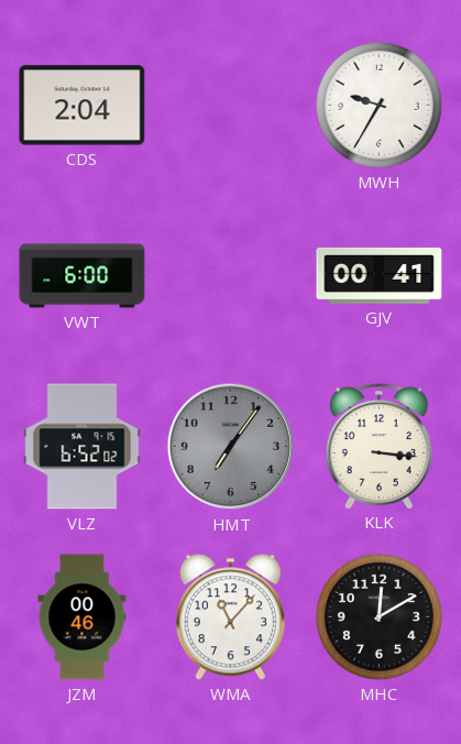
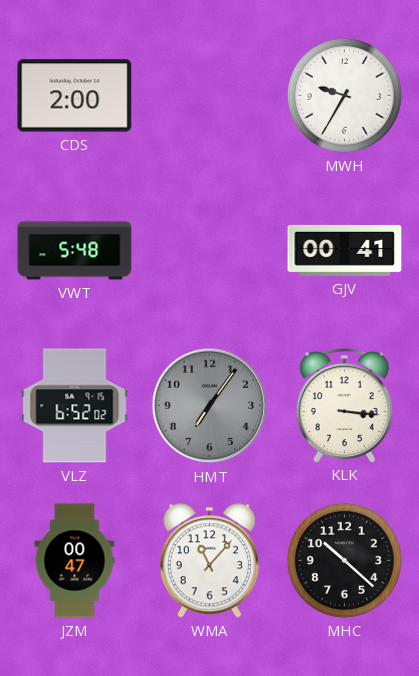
CDS: 2:04 -> 2:00 (75, 96)
VWT: 6:00 -> 5:48 (75, 251)
JZM: 00:46 -> 00:47 (75, 561)
MHC: 12:10 -> 10:22 (344, 560)
